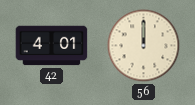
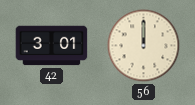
42: 4:01 -> 3:01 (52, 46)
